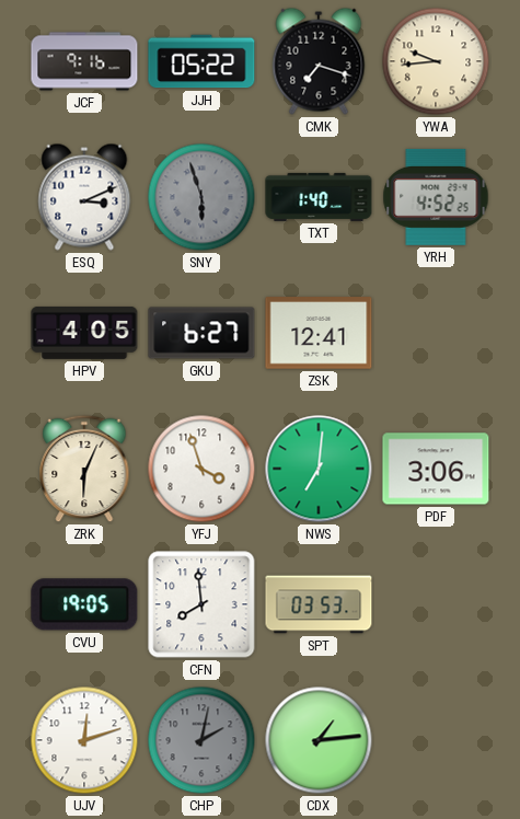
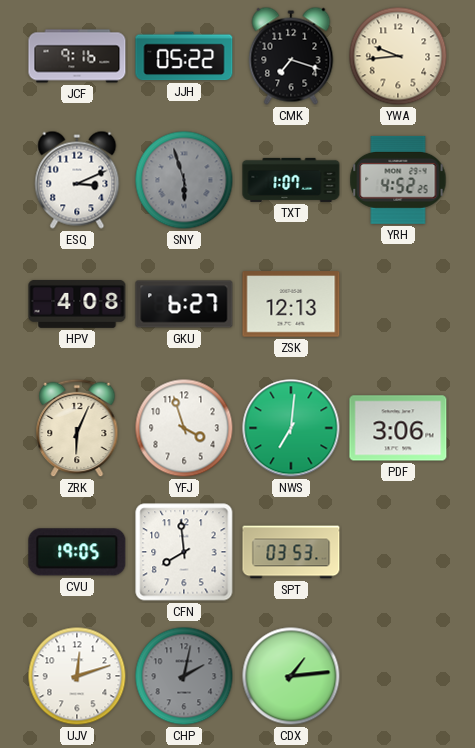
TXT: 1:40 -> 1:07 (291, 180)
HPV: 4:05 -> 4:08 (77, 304)
ZSK: 12:41 -> 12:13 (291, 304)
